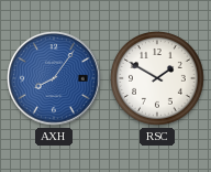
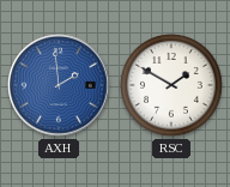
AXH: 8:06 -> 1:59 (59, 85)
